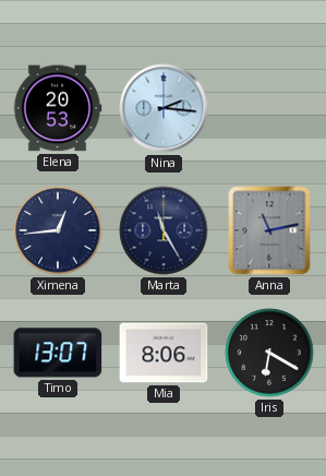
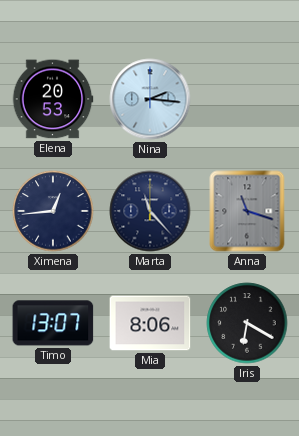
Marta: 11:25 -> 11:23 (150, 211)
Anna: 11:13 -> 11:18 (247, 211)
